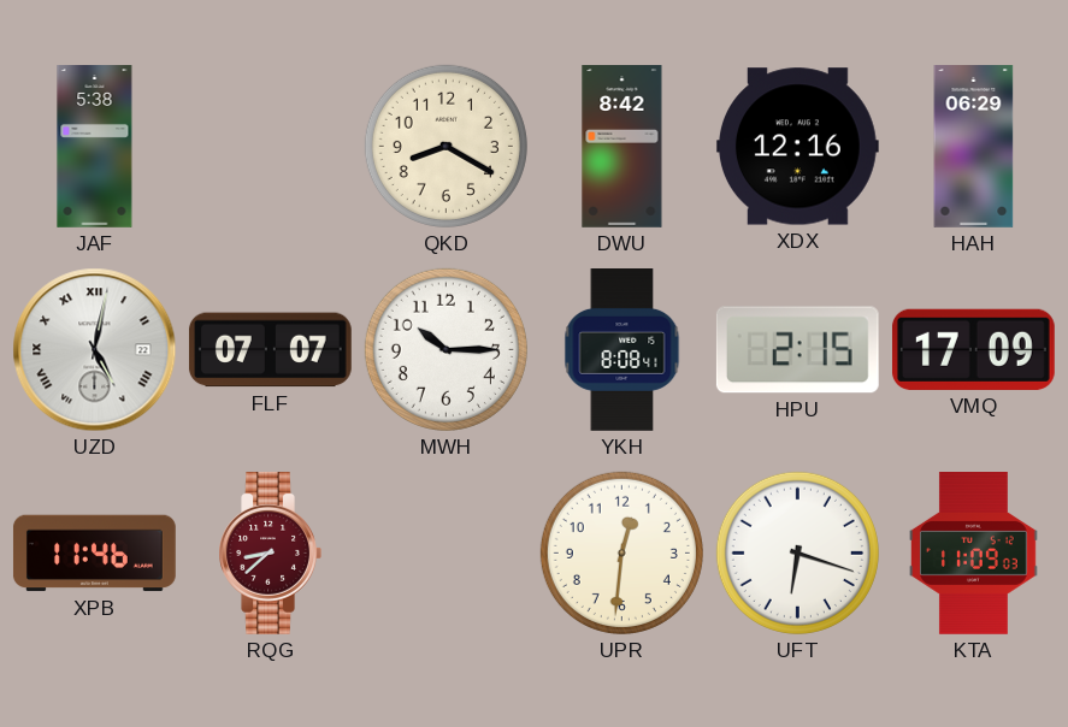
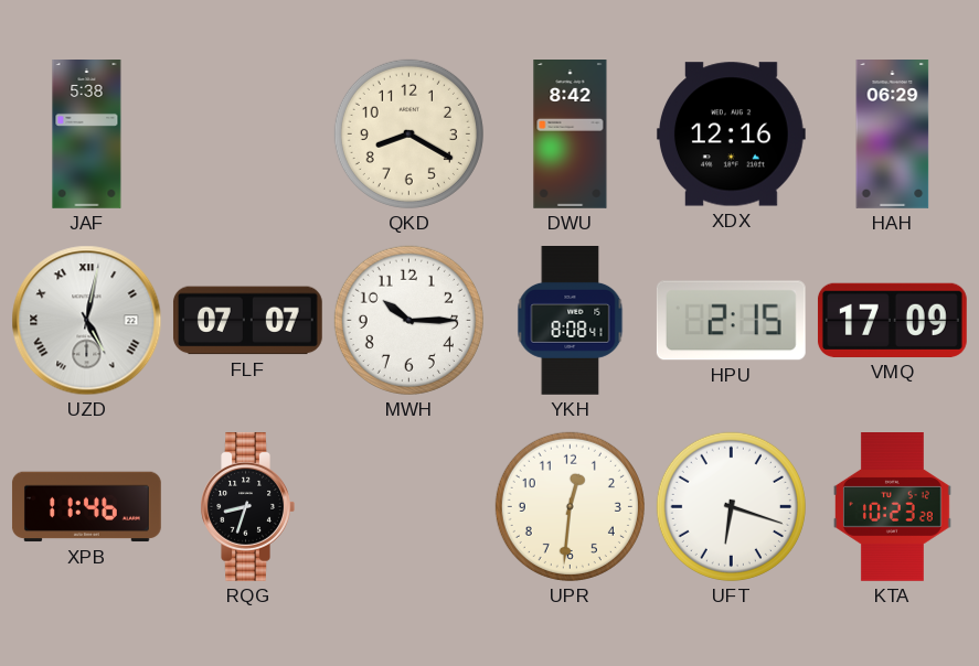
RQG: 8:38 -> 8:33 (247, 506)
RQG dial: burgundy -> black (247, 506)
KTA: 11:09 -> 10:23 (892, 507)
